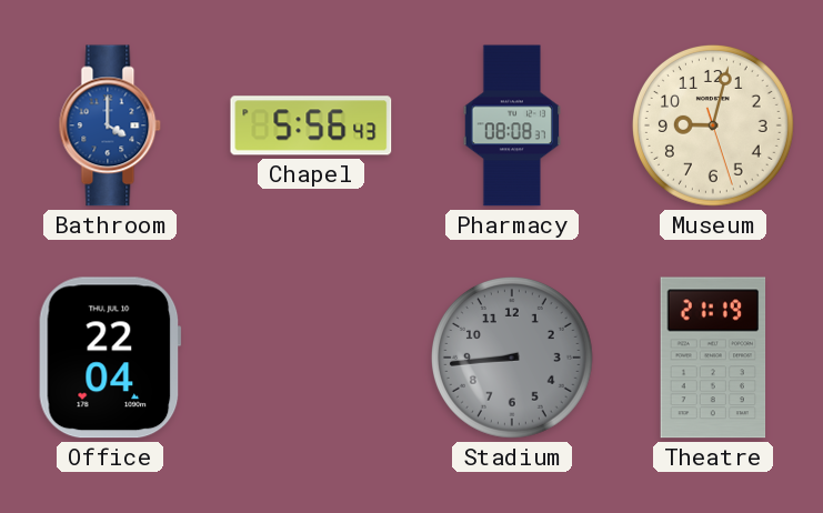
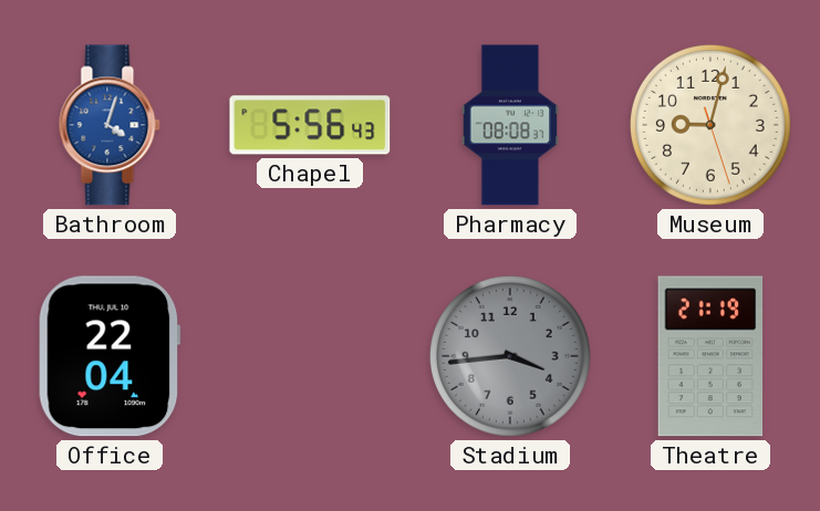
Bathroom: 4:00 -> 4:03 (110, 125)
Stadium: 8:44 -> 3:44 (510, 356)
